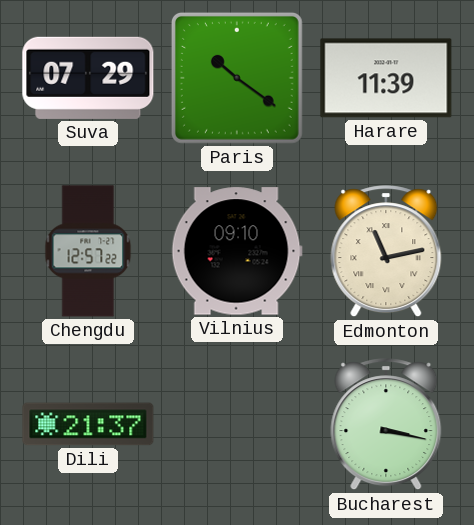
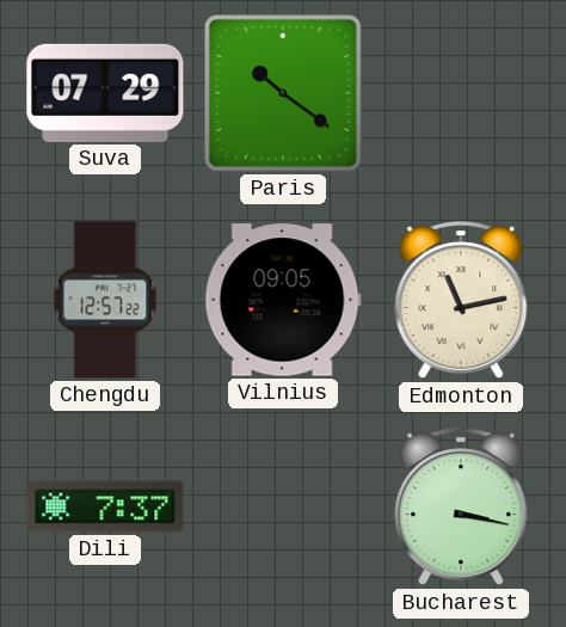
Harare: 11:39 -> none (386, 78)
Vilnius: 09:10 -> 09:05 (283, 300)
Dili: 21:37 -> 7:37 (105, 506)
